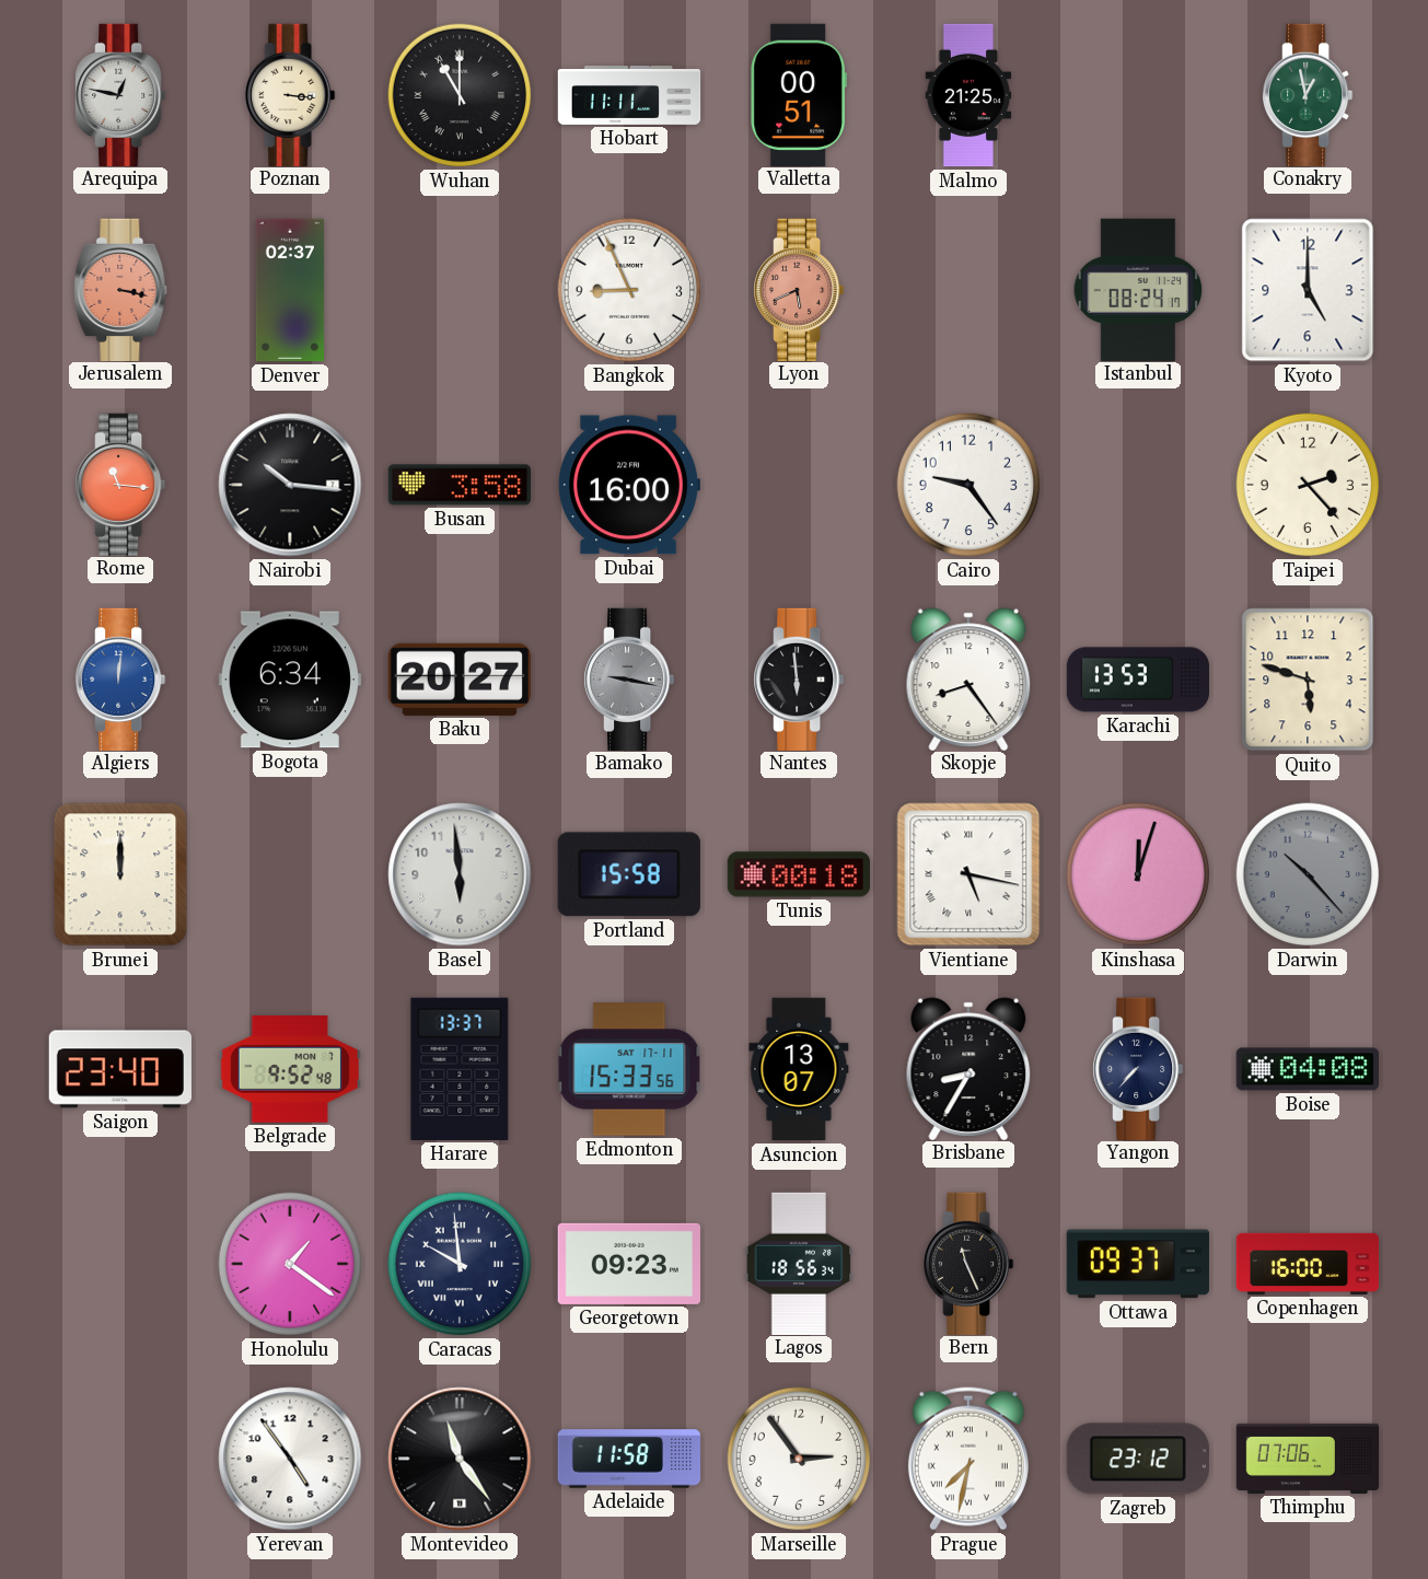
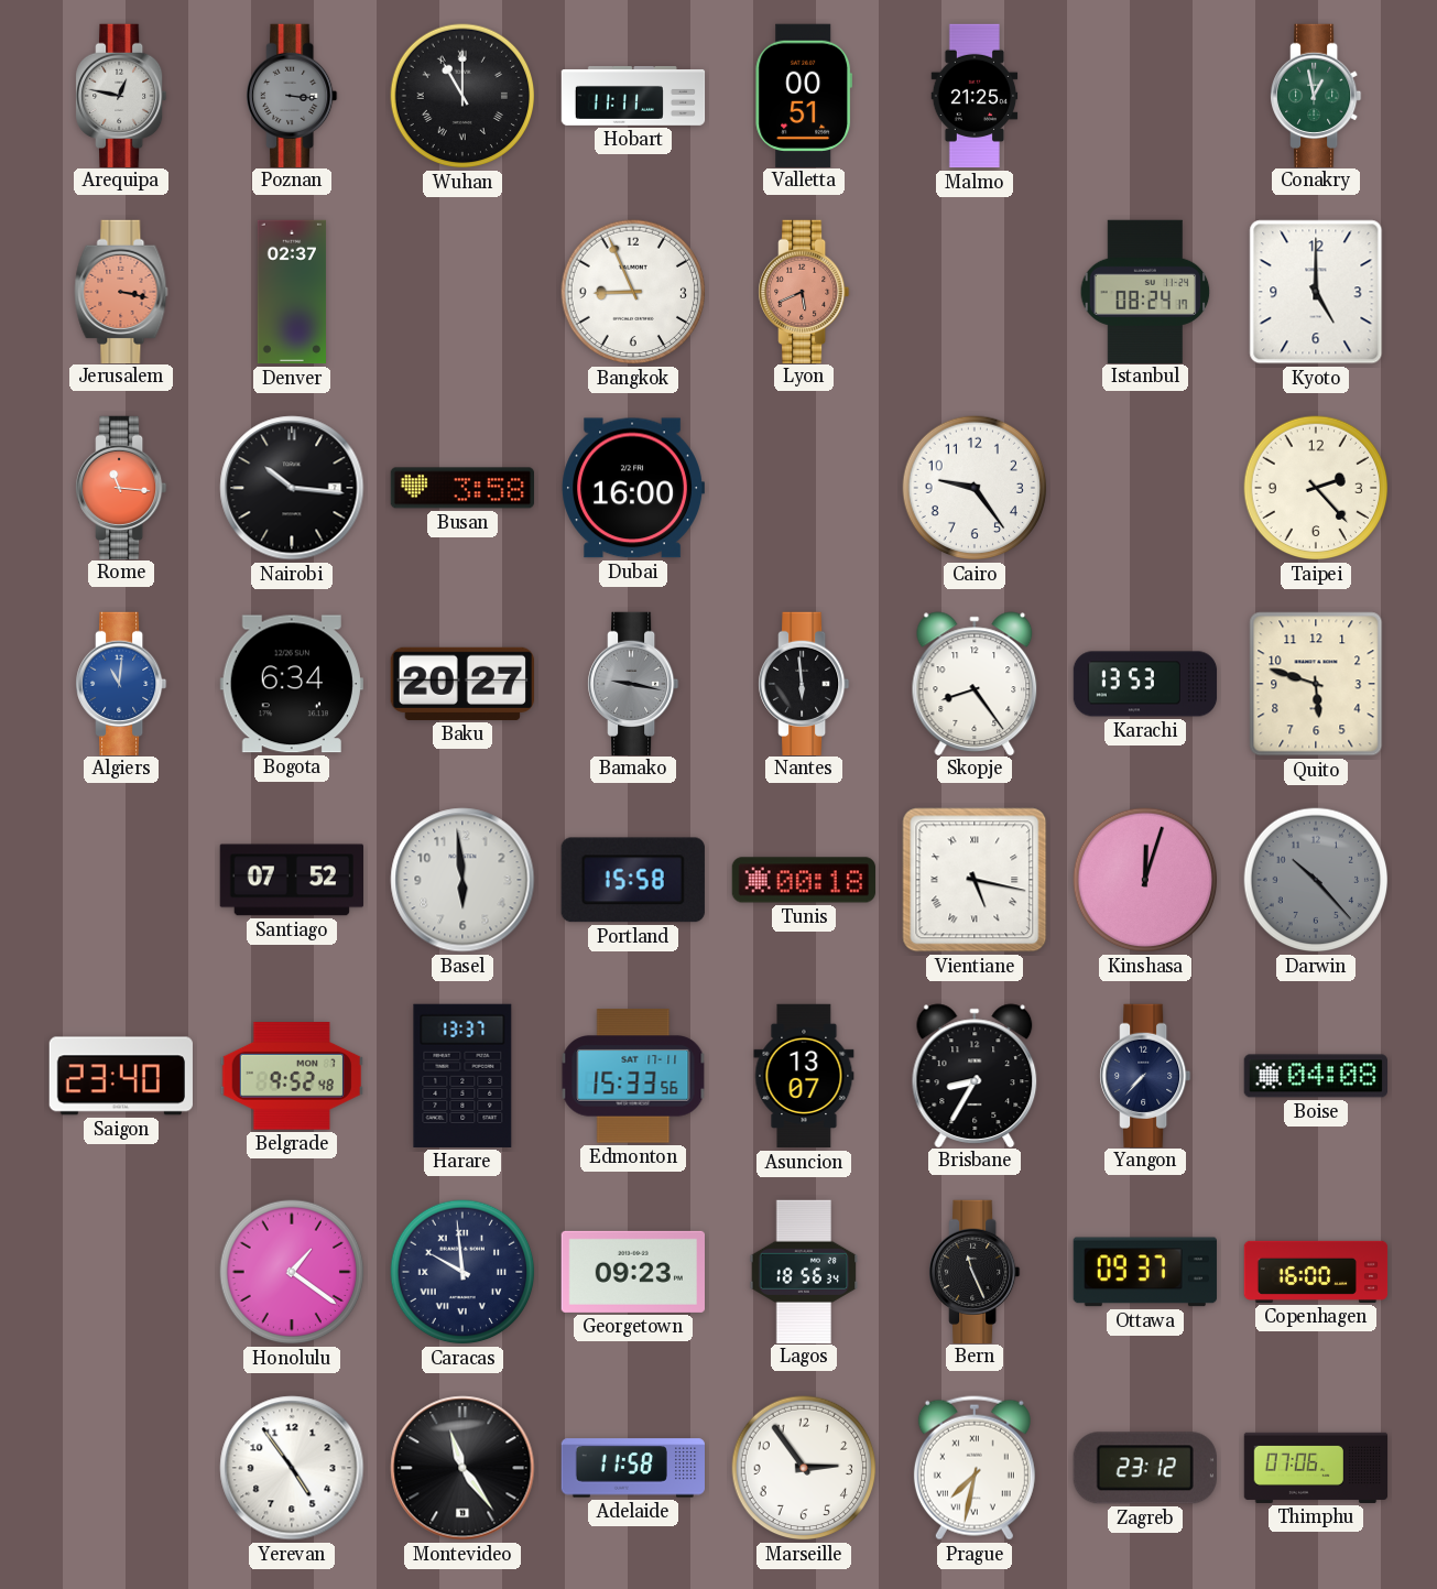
Poznan dial: cream -> grey (293, 95)
Algiers: 12:01 -> 11:01 (122, 683)
Brunei: 12:00 -> none (120, 874)
Santiago: none -> 07:52 (291, 880)
